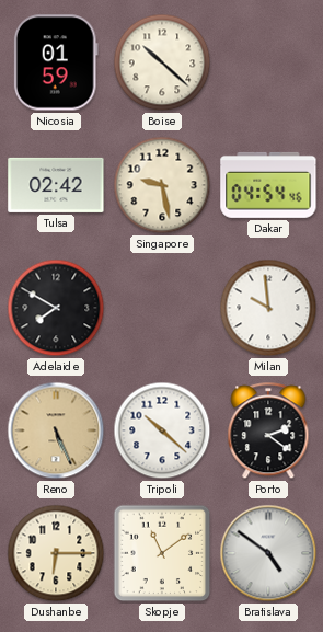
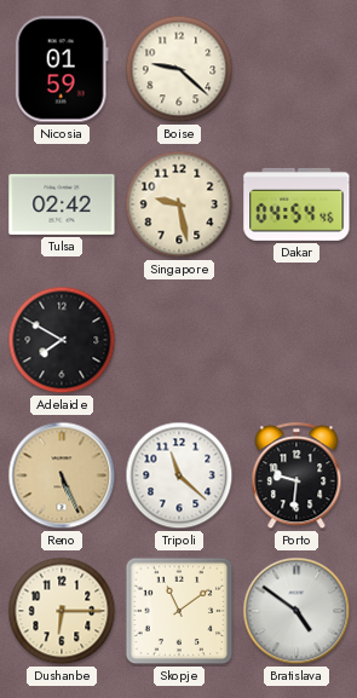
Boise: 10:22 -> 9:22 (179, 69)
Milan: 9:59 -> none (268, 308)
Tripoli: 10:22 -> 11:22 (179, 475)
Porto: 2:21 -> 9:31 (296, 477)
